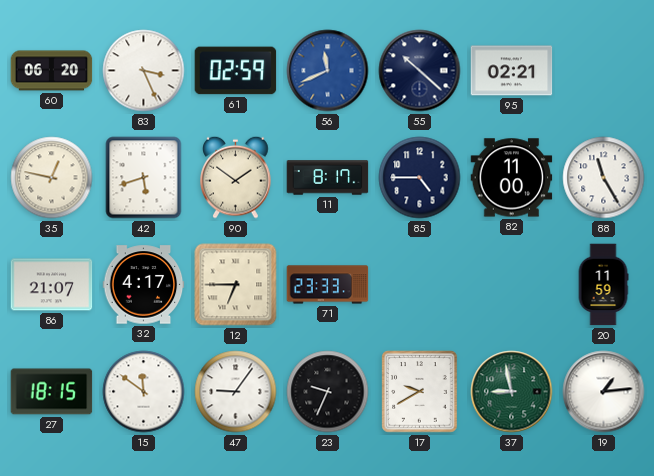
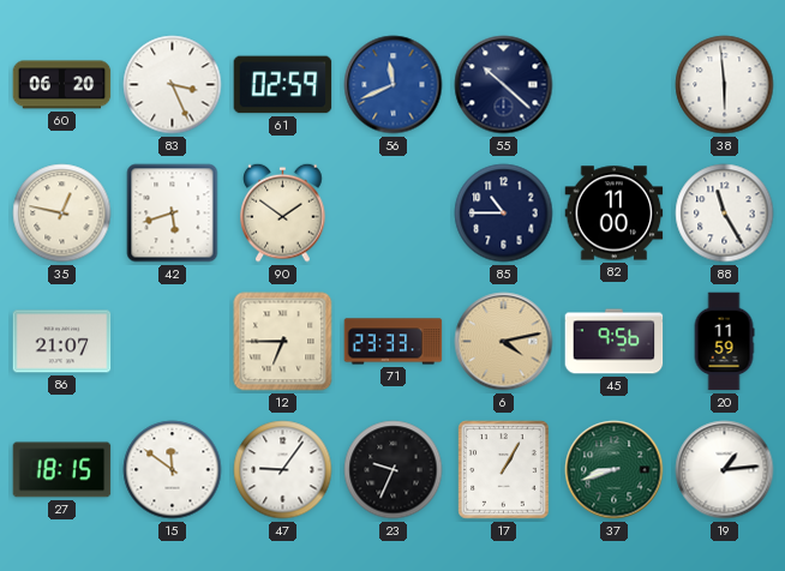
95: 02:21 -> none (512, 71)
38: none -> 5:59 (725, 85)
11: 8:17 -> none (328, 178)
85: 4:45 -> 10:45 (504, 214)
32: 4:17 -> none (144, 285)
6: none -> 4:13 (504, 342)
45: none -> 9:56 (615, 342)
17: 9:40 -> 1:05 (504, 470)
37: 8:58 -> 8:42 (615, 470)
